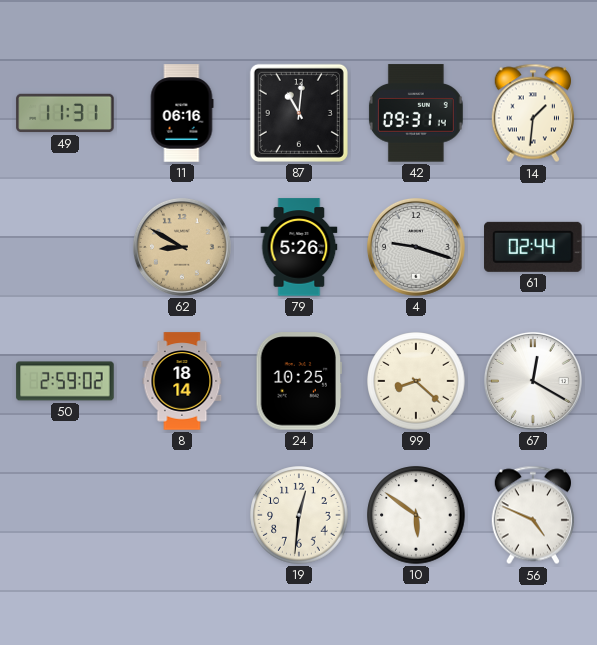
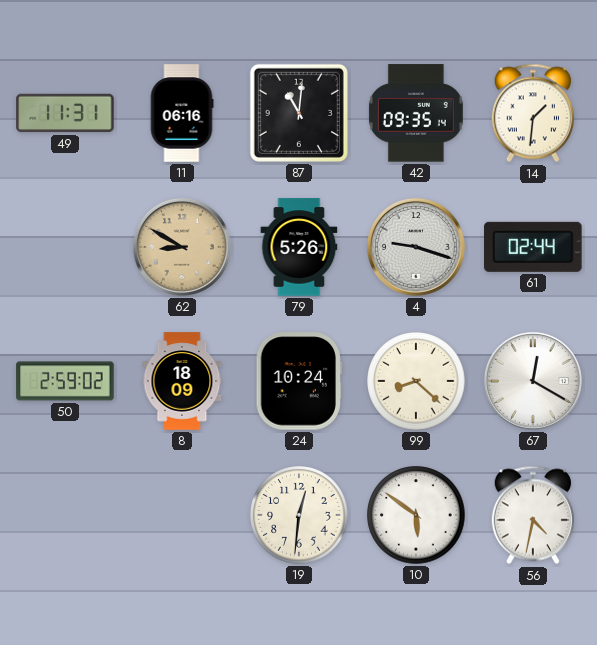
42: 09:31 -> 09:35 (416, 113)
8: 18:14 -> 18:09 (182, 381)
24: 10:25 -> 10:24 (298, 381)
56: 4:49 -> 4:32 (533, 515)
